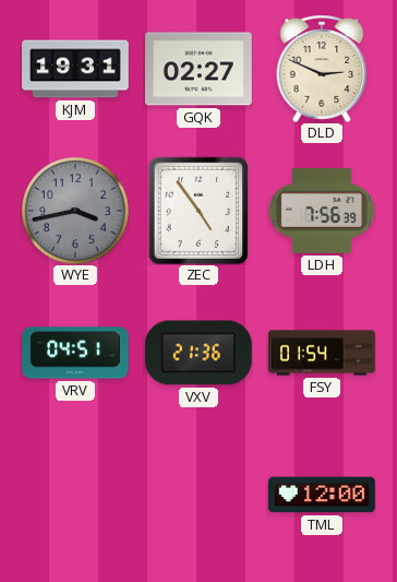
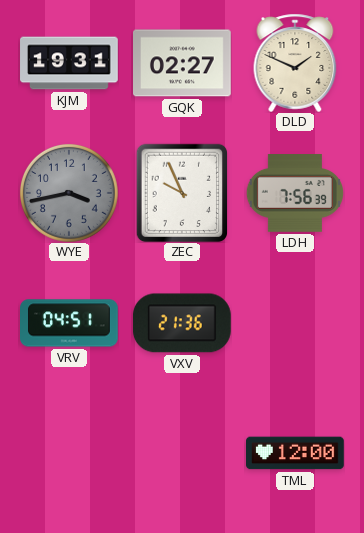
DLD: 2:49 -> 1:49 (295, 63)
ZEC: 4:54 -> 9:56 (182, 193)
FSY: 01:54 -> none (322, 353)
